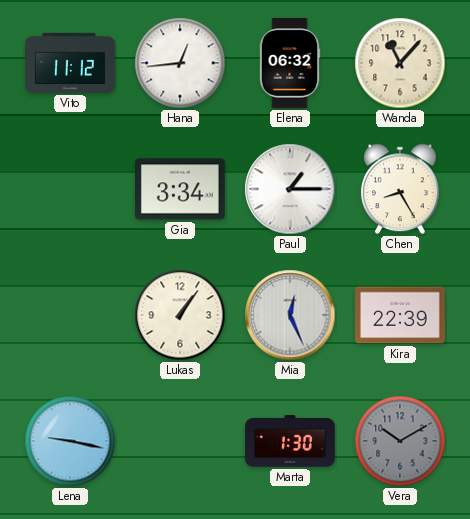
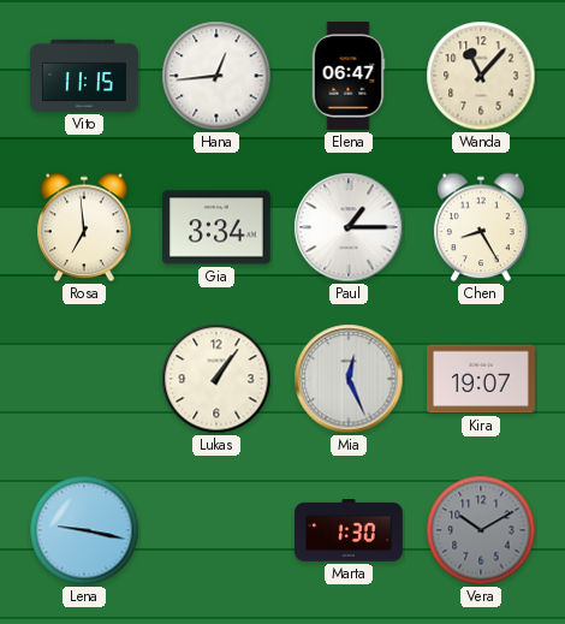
Vito: 11:12 -> 11:15 (85, 76)
Elena: 06:32 -> 06:47 (349, 77)
Rosa: none -> 6:59 (84, 227)
Kira: 22:39 -> 19:07 (482, 379)
